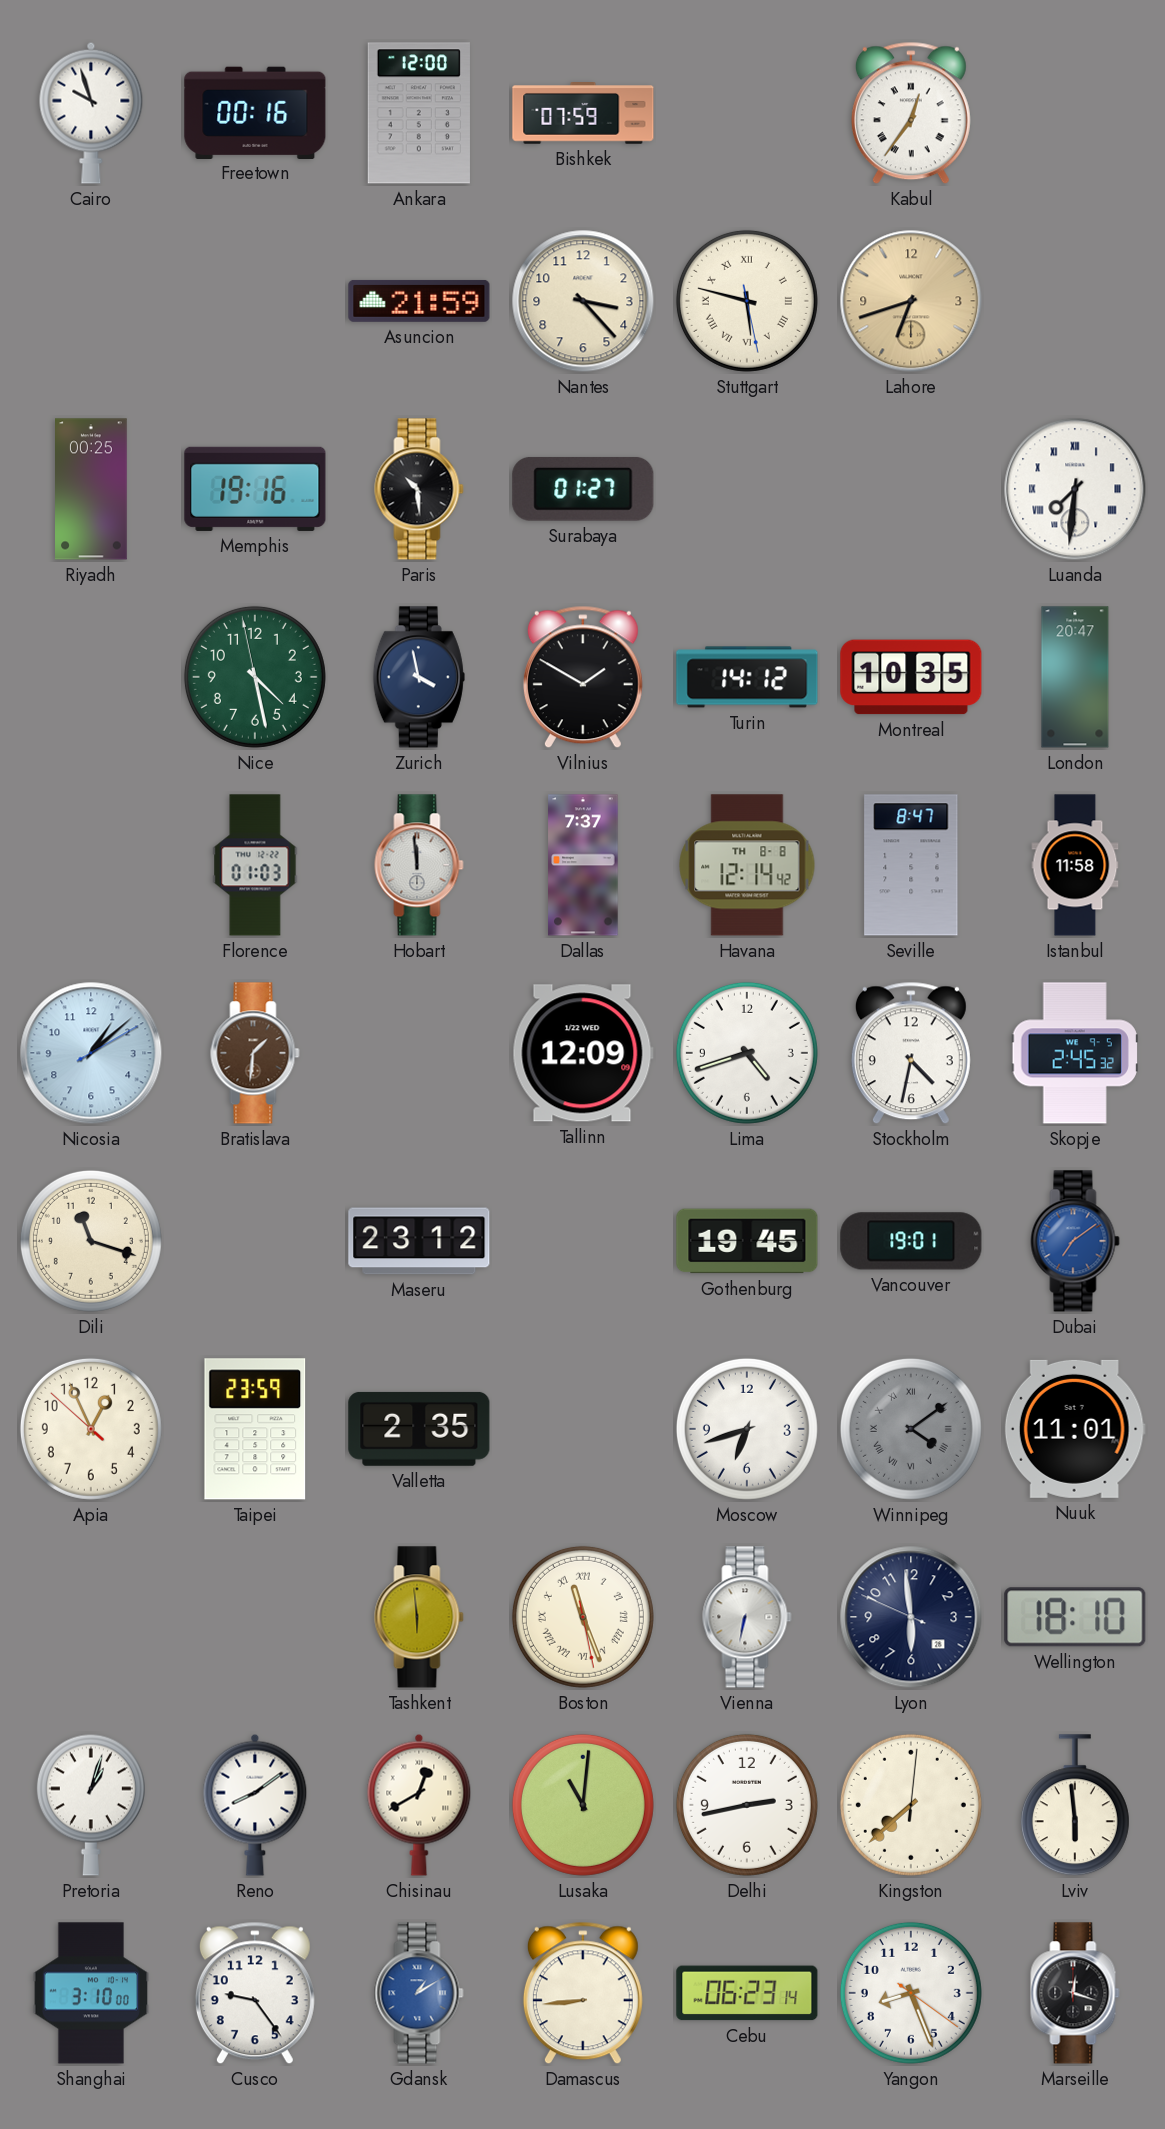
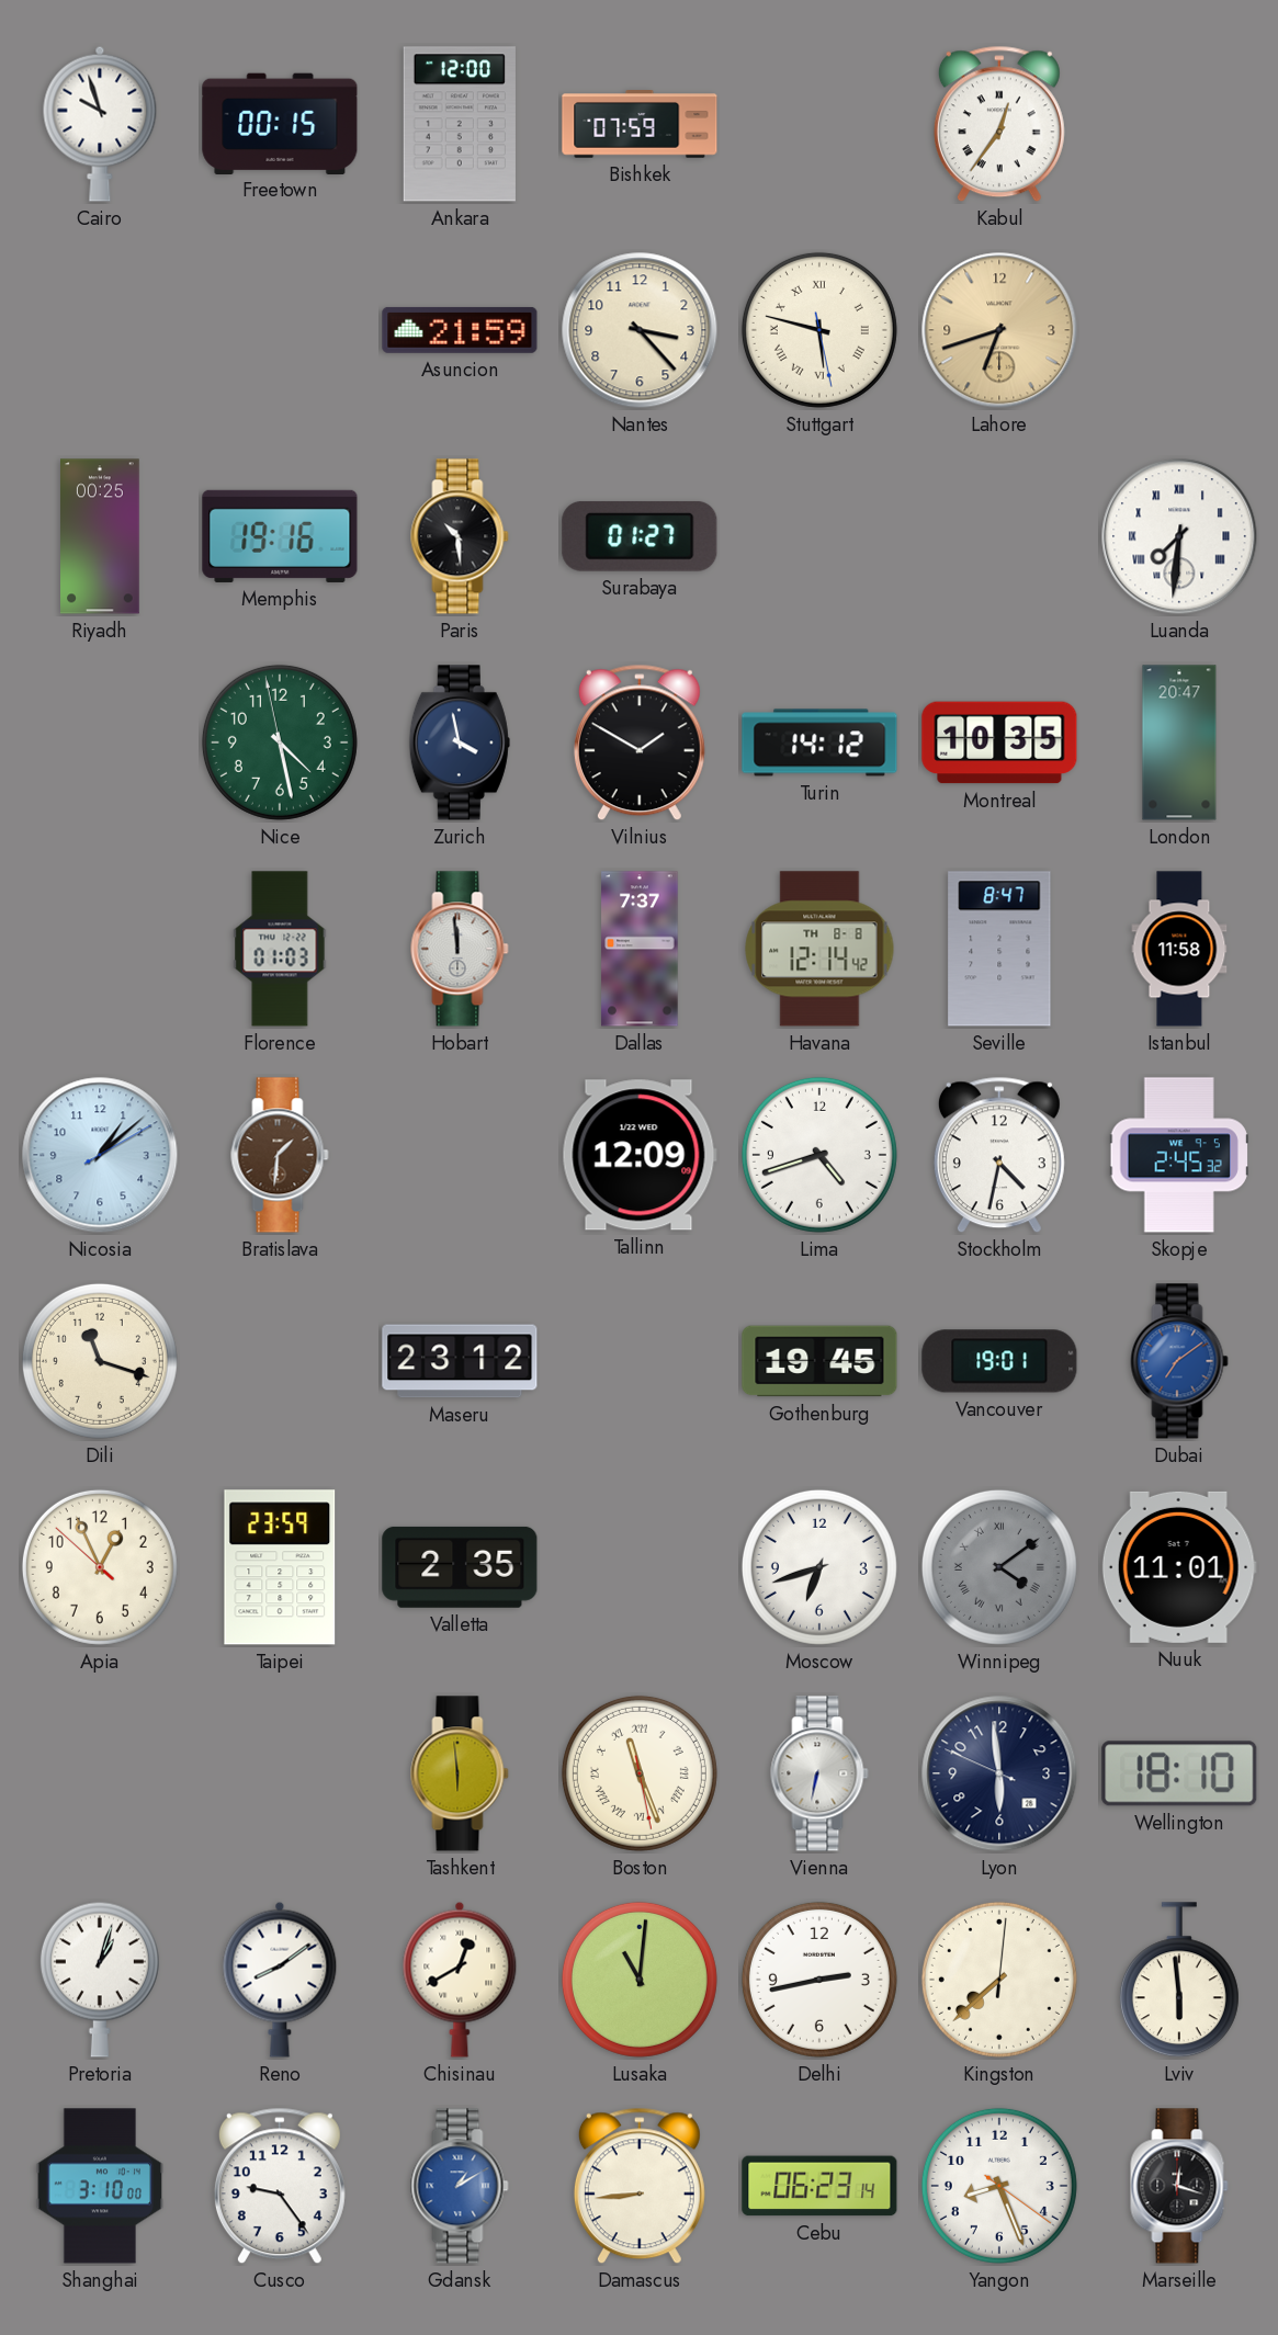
Freetown: 00:16 -> 00:15 (280, 123)
